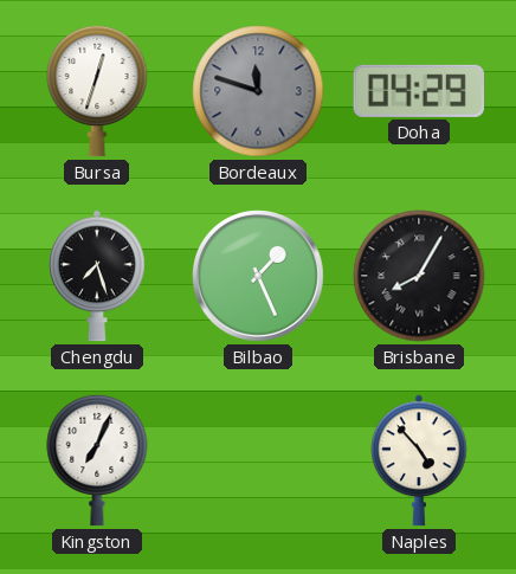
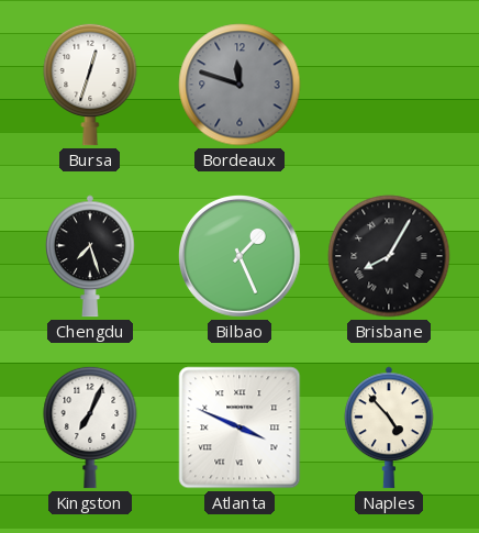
Doha: 04:29 -> none (418, 91)
Atlanta: none -> 3:49 (239, 427)
